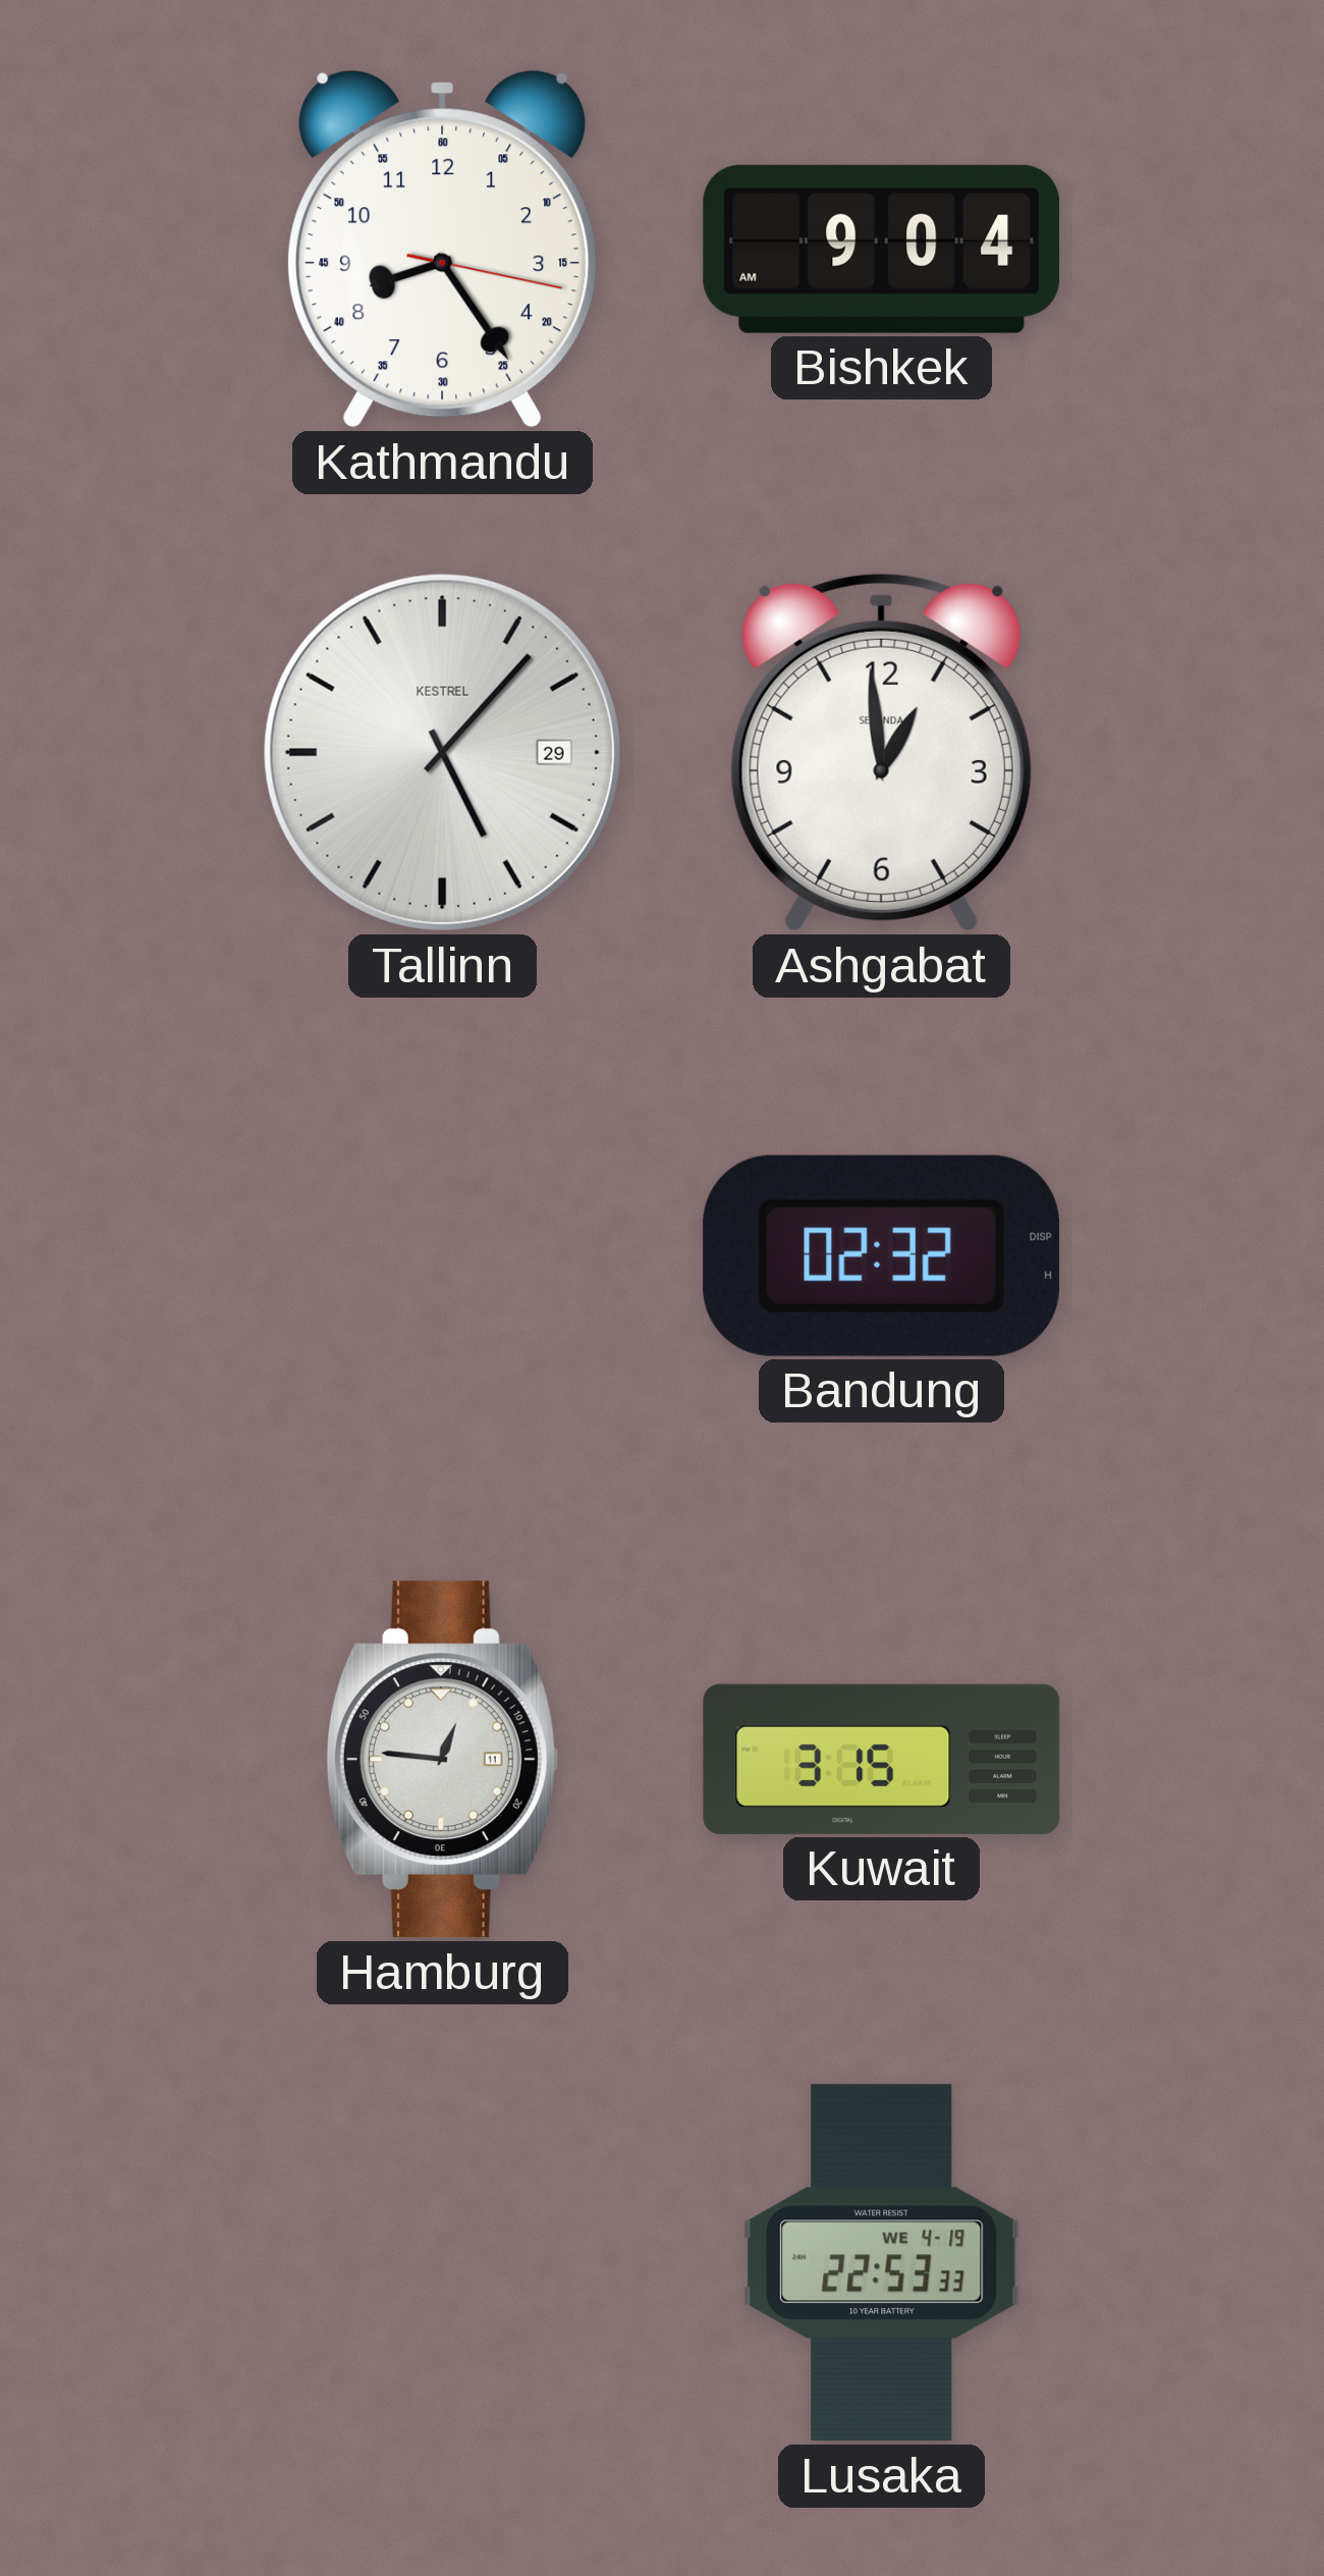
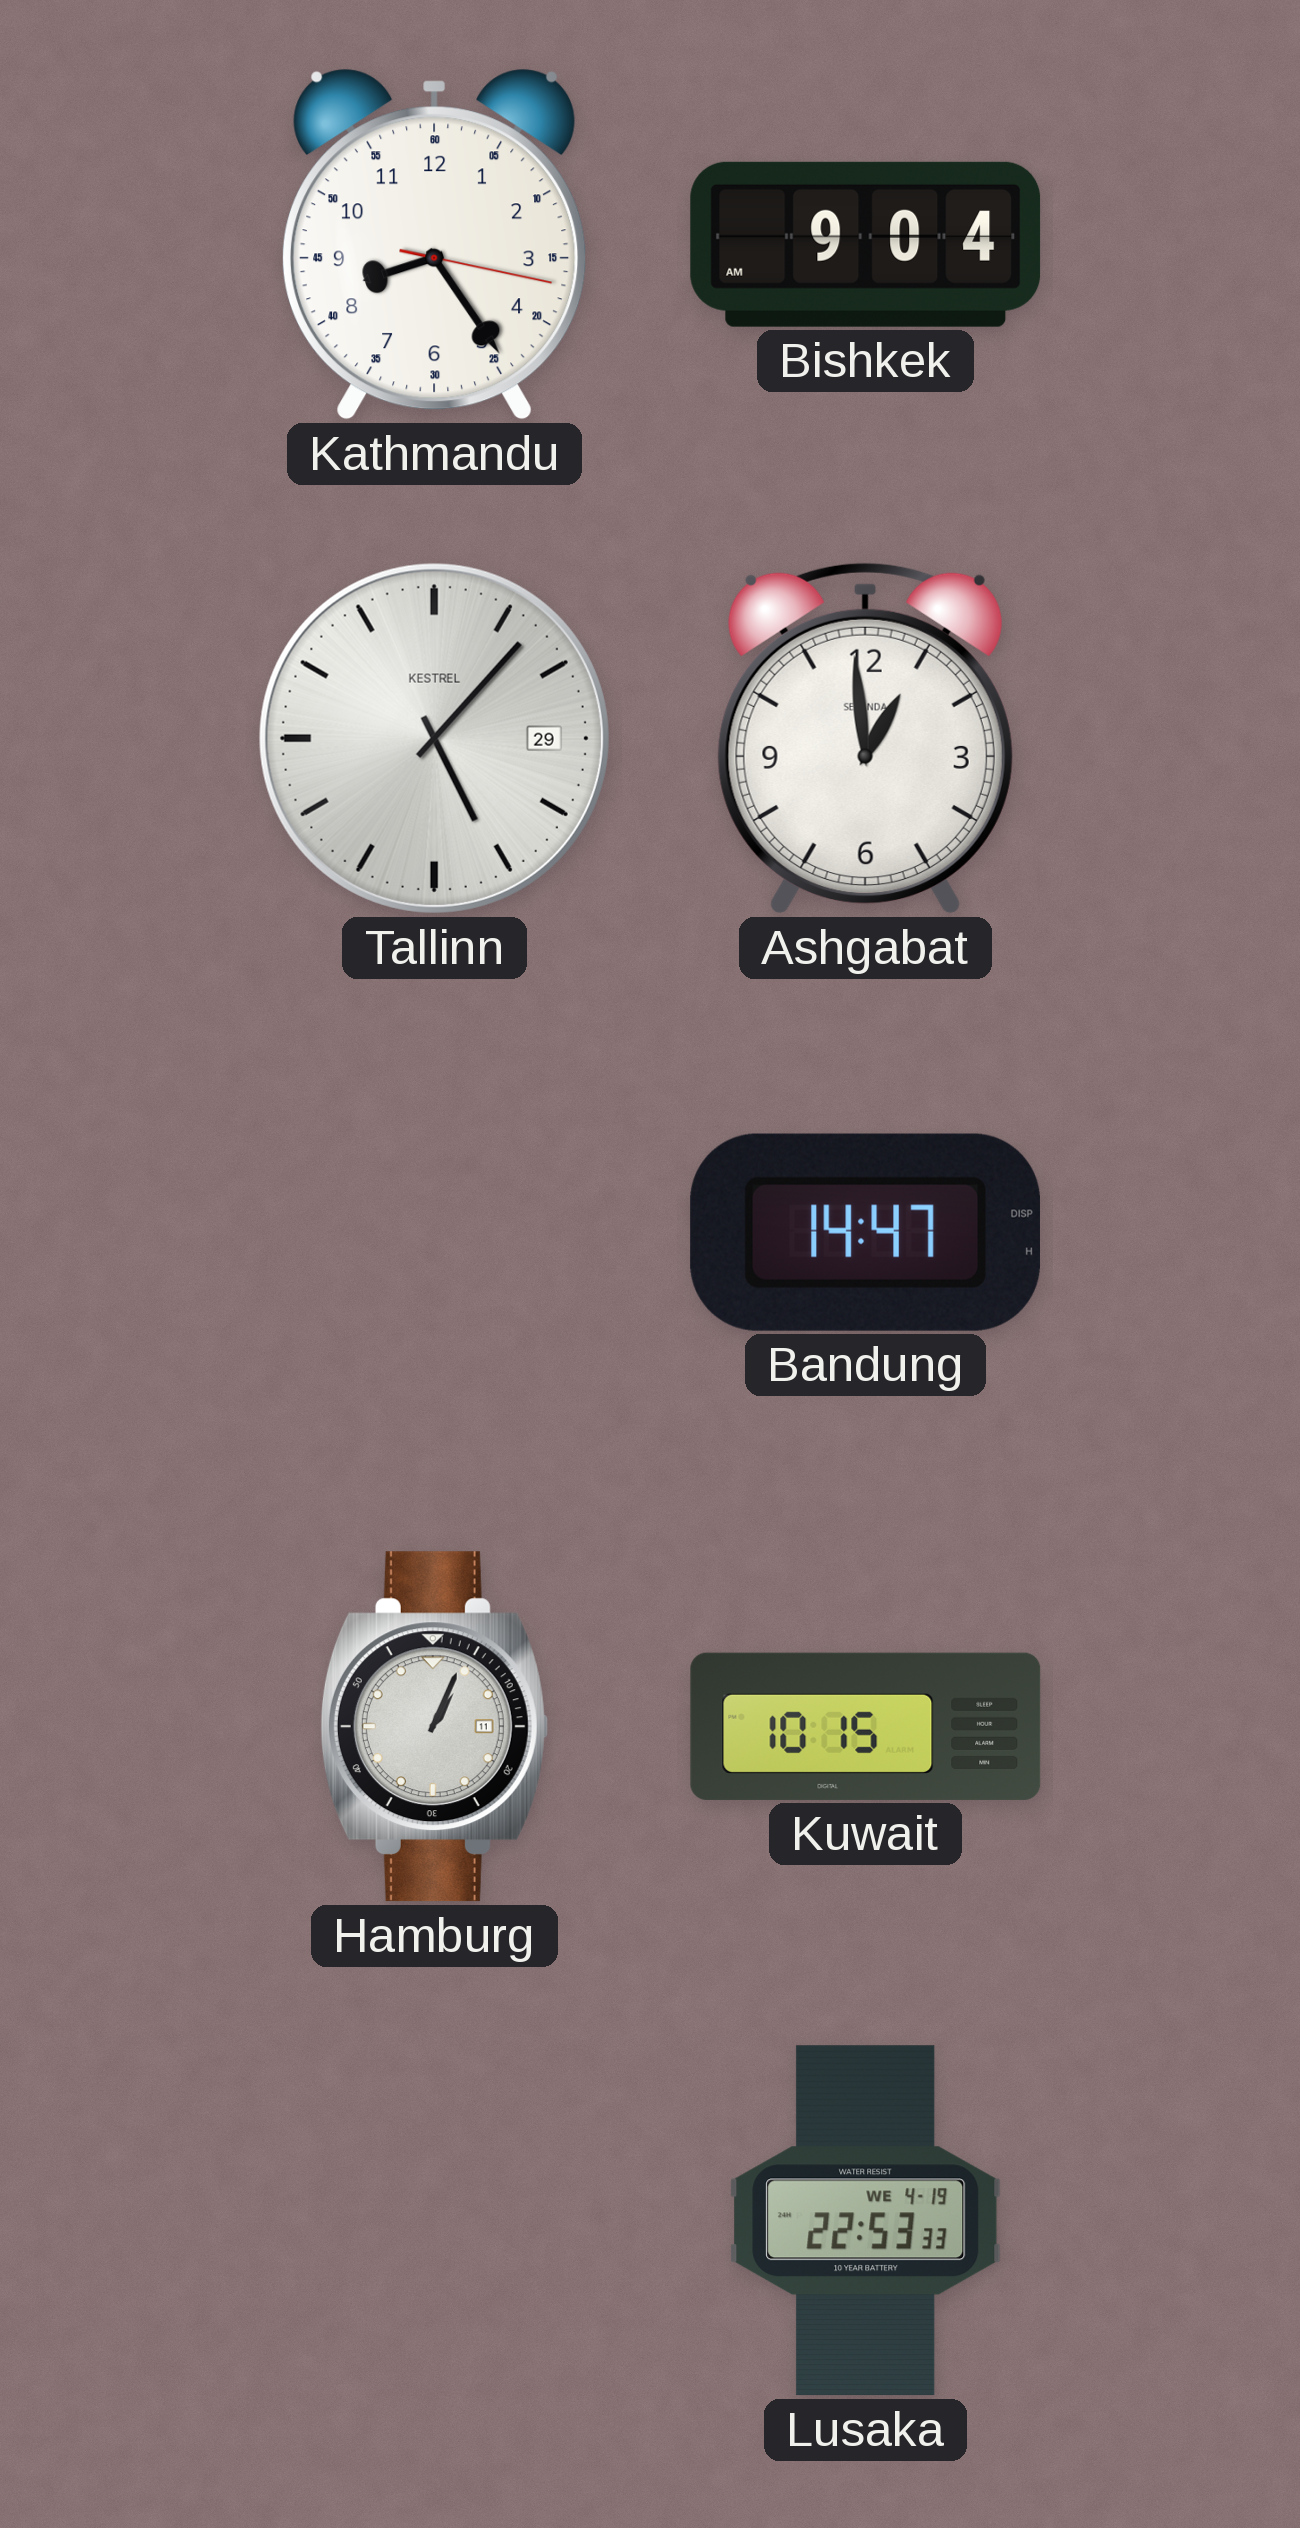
Bandung: 02:32 -> 14:47 (865, 1232)
Hamburg: 12:46 -> 1:04 (434, 1727)
Kuwait: 3:15 -> 10:15 (866, 1726)
